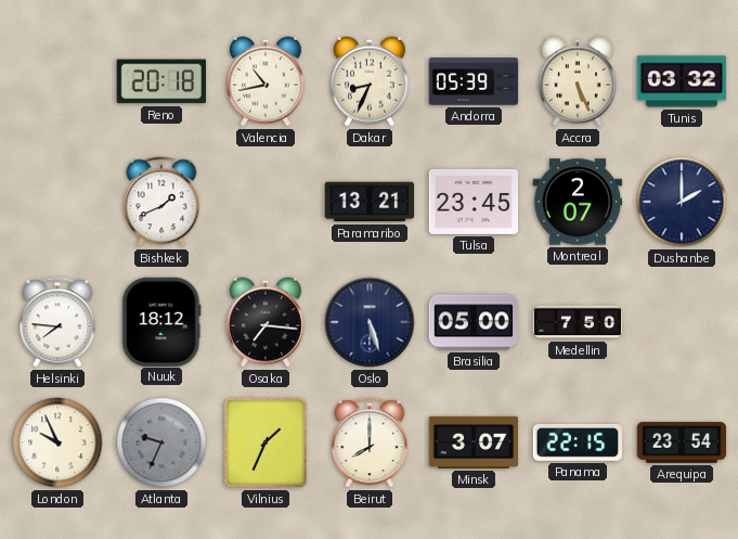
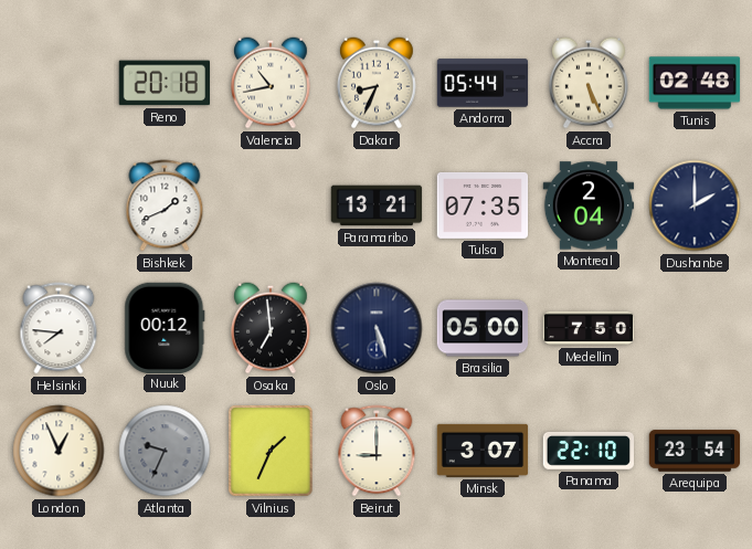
Andorra: 05:39 -> 05:44 (483, 83)
Tunis: 03:32 -> 02:48 (695, 83)
Tulsa: 23:45 -> 07:35 (483, 205)
Montreal: 2:07 -> 2:04 (589, 205)
Nuuk: 18:12 -> 00:12 (165, 327)
Osaka: 7:16 -> 6:59 (272, 328)
London: 9:56 -> 12:56 (59, 451)
Beirut: 8:00 -> 9:00 (377, 451)
Panama: 22:15 -> 22:10 (587, 451)
